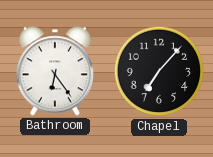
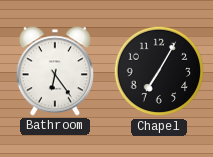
Chapel: 7:07 -> 7:05 (159, 71)
